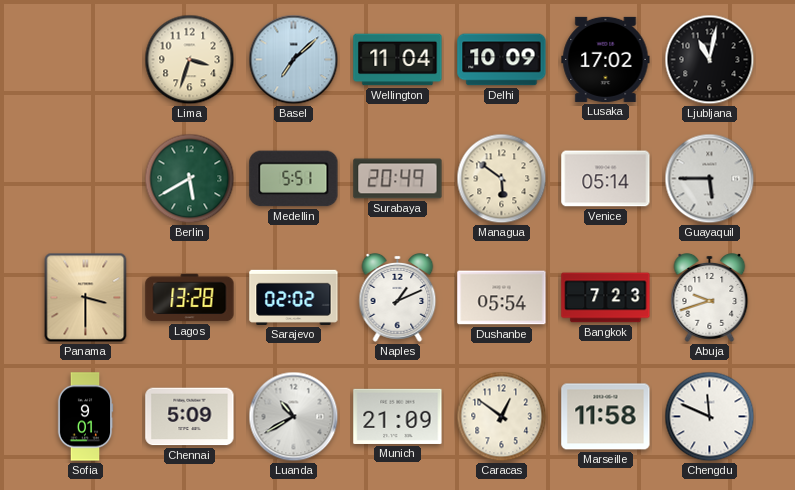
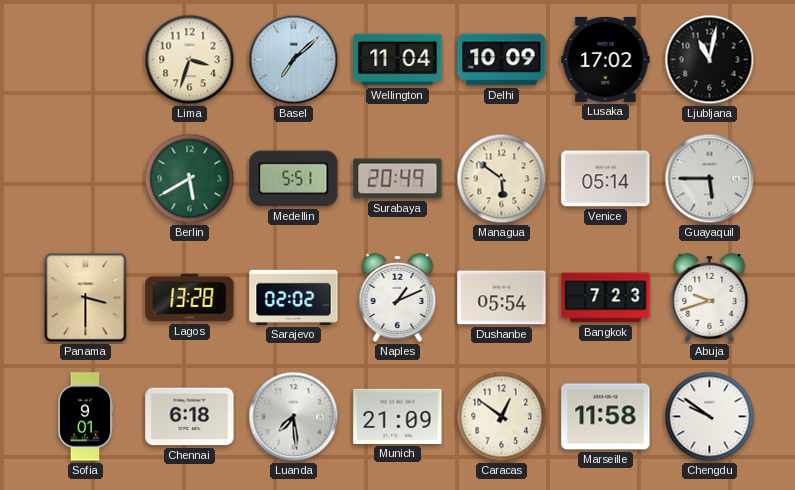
Chennai: 5:09 -> 6:18 (190, 417)
Luanda: 10:40 -> 7:29 (294, 417)
Chengdu: 11:49 -> 9:51 (710, 417)
